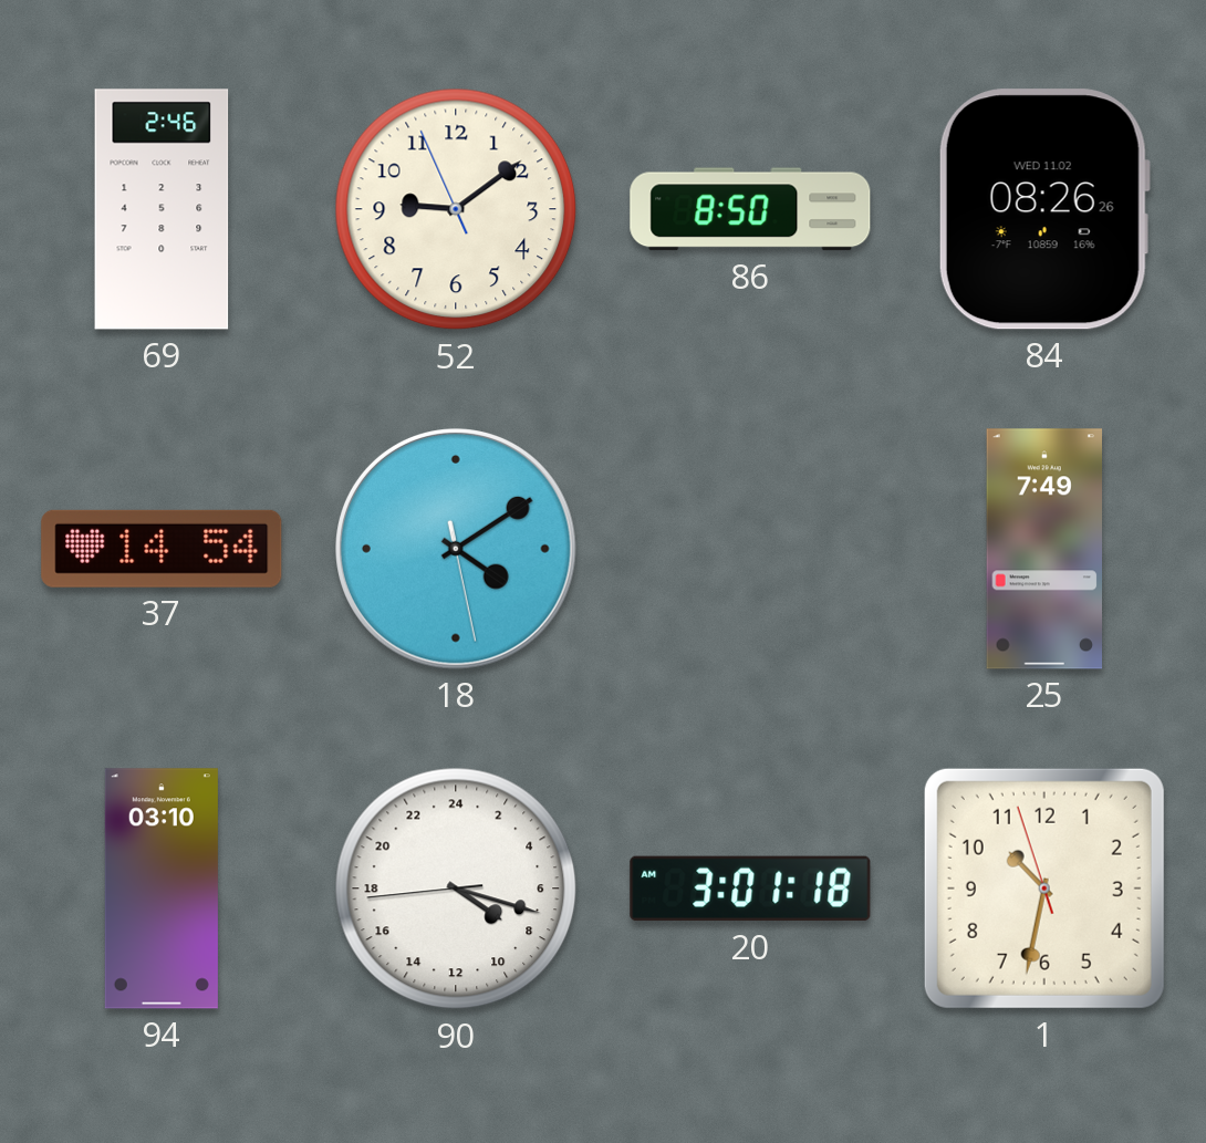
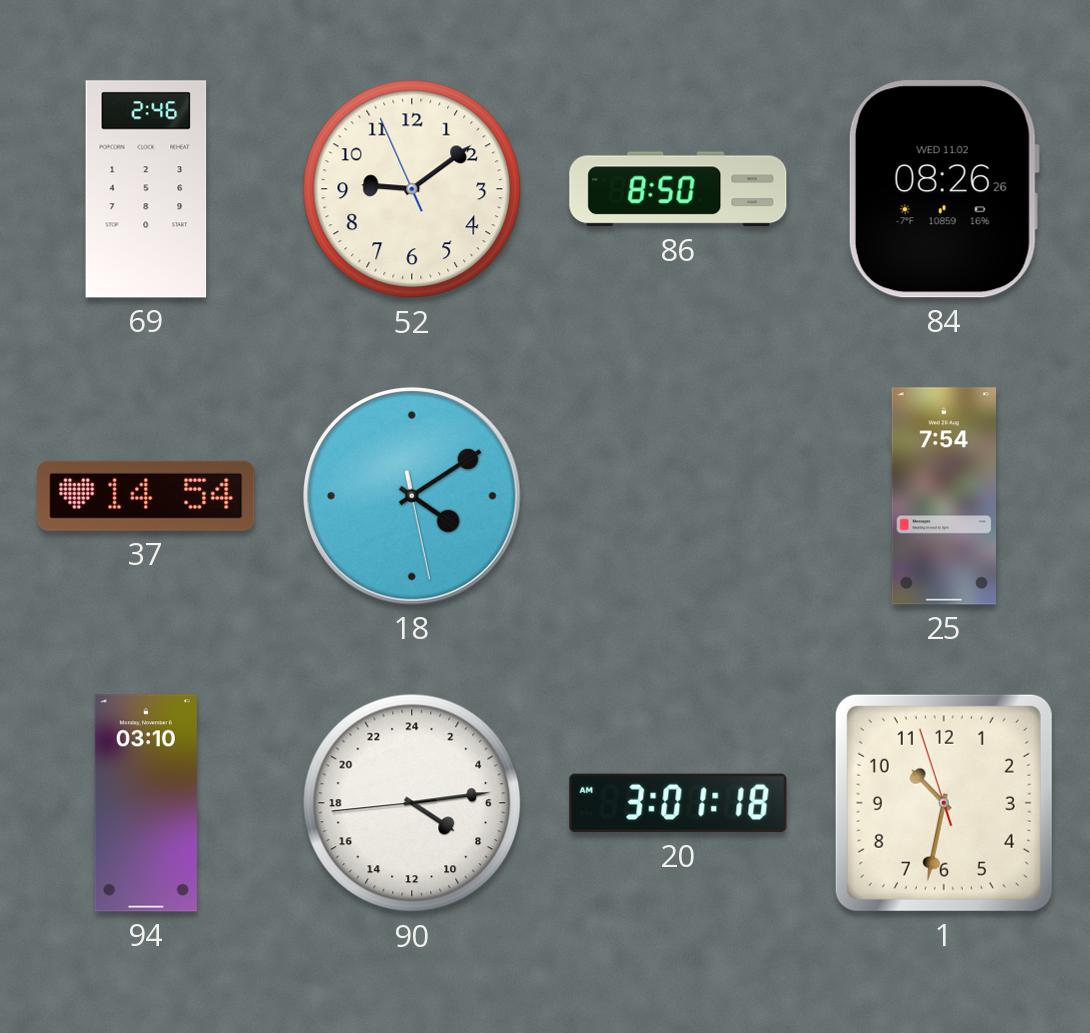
25: 7:49 -> 7:54 (944, 496)
90: 8:17 -> 8:13 (412, 803)
